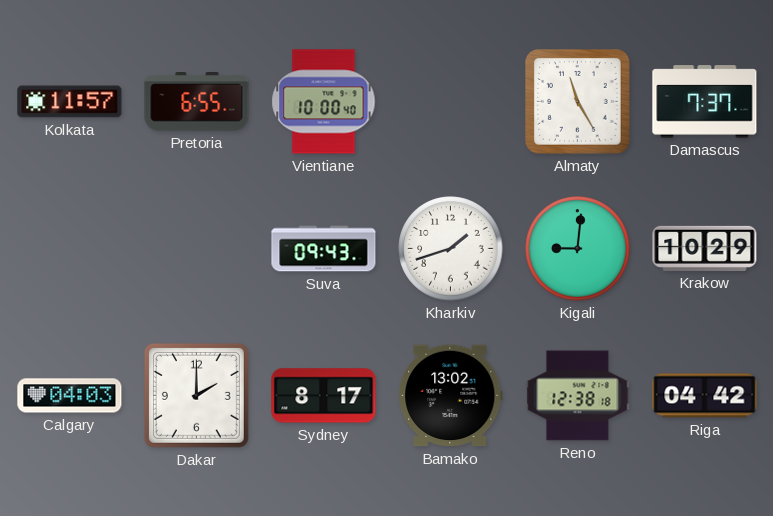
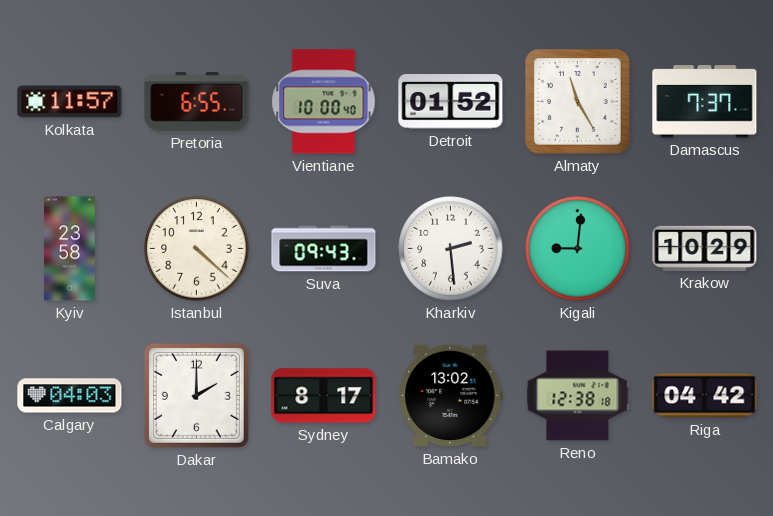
Detroit: none -> 01:52 (451, 102)
Kyiv: none -> 23:58 (69, 249)
Istanbul: none -> 4:22 (197, 249)
Kharkiv: 1:42 -> 2:29 (451, 249)
